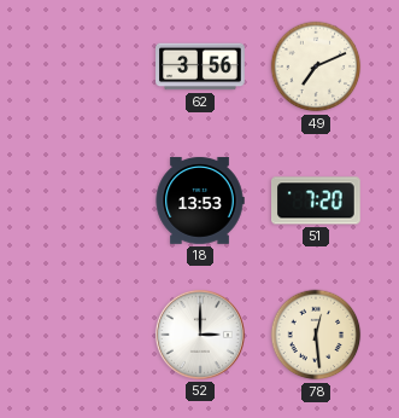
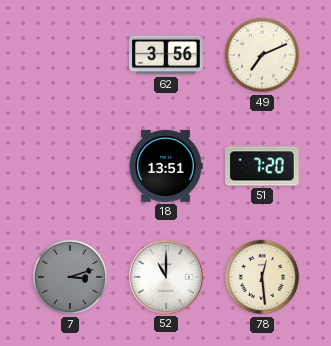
18: 13:53 -> 13:51 (166, 166)
7: none -> 3:12 (70, 277)
52: 3:00 -> 11:00 (166, 277)
